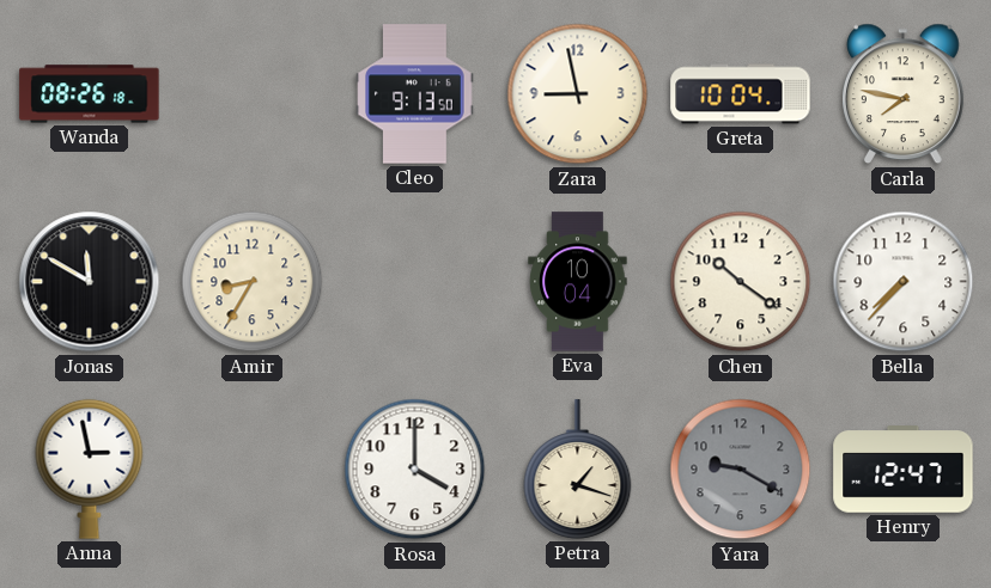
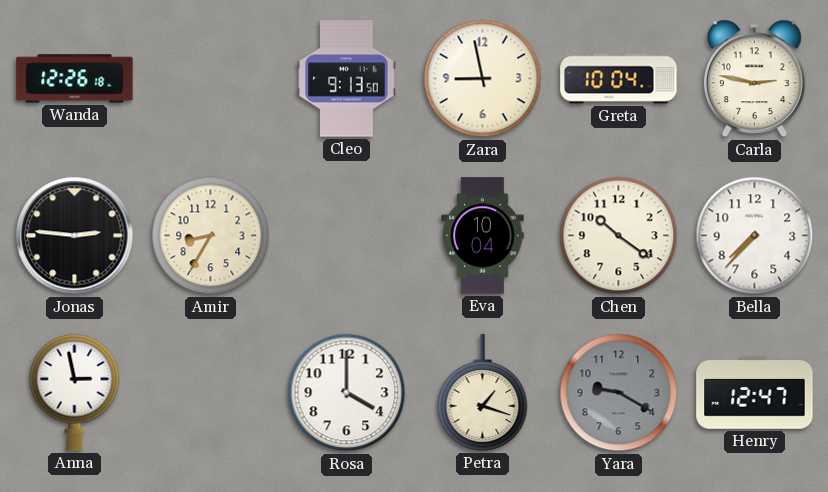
Wanda: 08:26 -> 12:26 (75, 79)
Carla: 7:47 -> 2:47 (755, 79)
Jonas: 11:50 -> 2:46 (75, 236)
